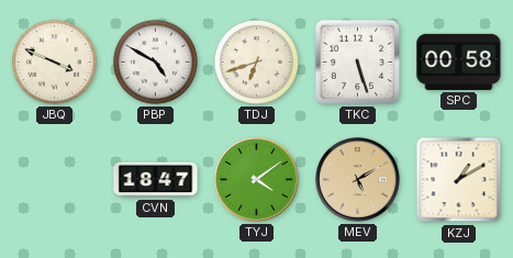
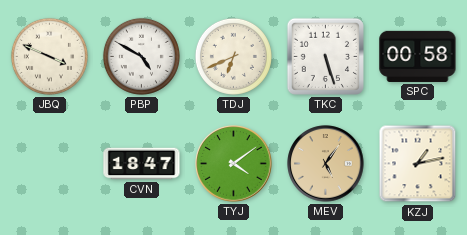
TDJ: 6:42 -> 6:41 (233, 56)
MEV: 5:10 -> 5:06 (326, 164)
KZJ: 1:10 -> 1:13 (418, 164)
